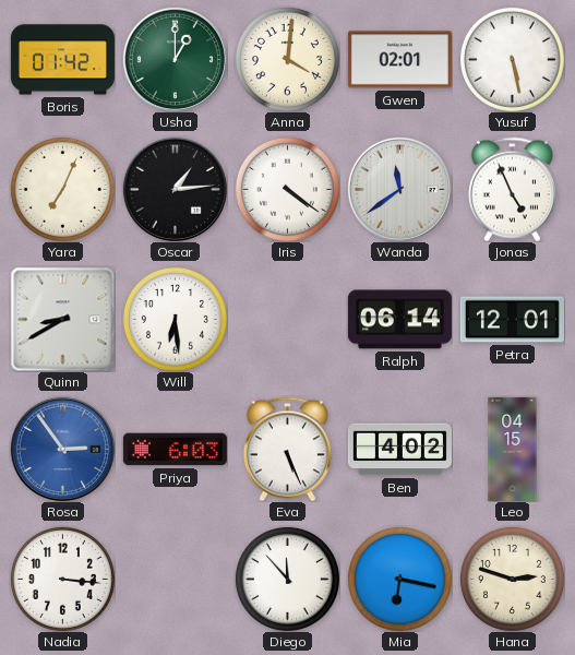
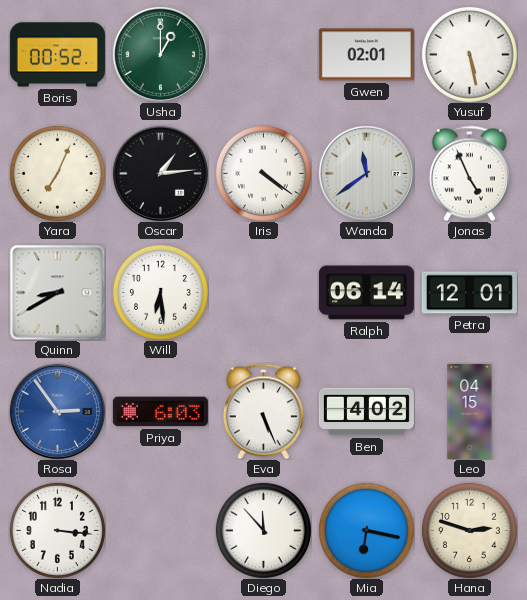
Boris: 01:42 -> 00:52 (57, 55)
Anna: 4:01 -> none (287, 59)
